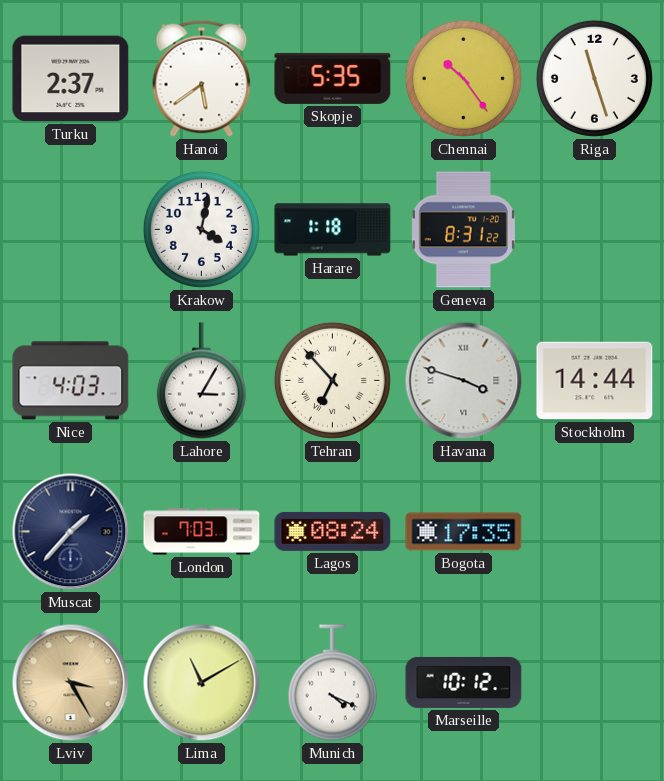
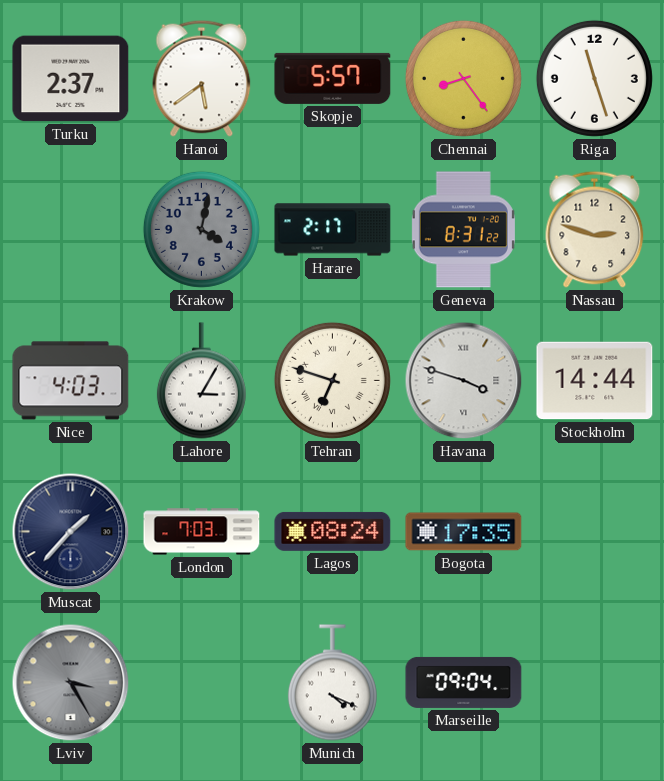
Skopje: 5:35 -> 5:57 (333, 78)
Chennai: 10:24 -> 8:24 (463, 78)
Krakow dial: white -> grey (201, 229)
Harare: 1:18 -> 2:17 (333, 230)
Nassau: none -> 2:48 (595, 229)
Tehran: 6:53 -> 6:48 (332, 380)
Lviv dial: champagne -> grey (71, 683)
Lima: 11:10 -> none (202, 683)
Marseille: 10:12 -> 09:04 (464, 682)
